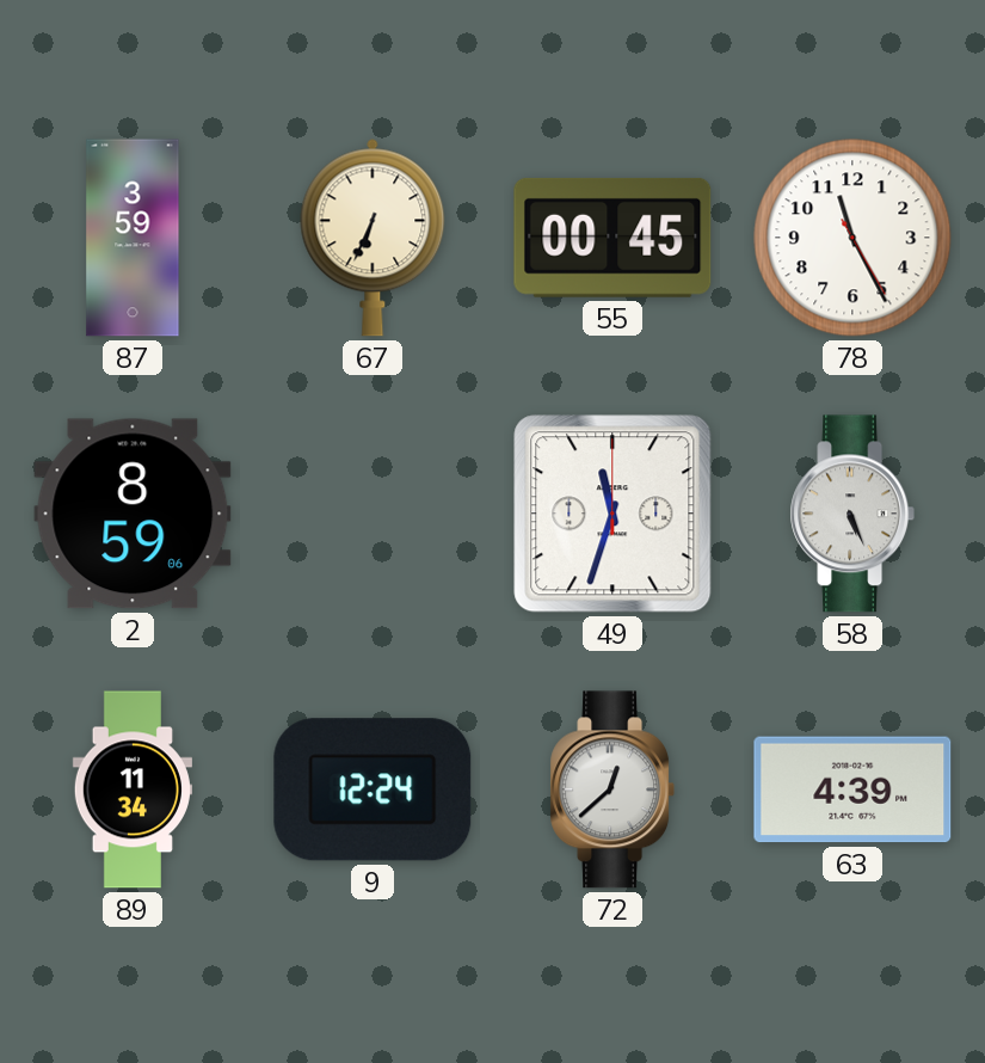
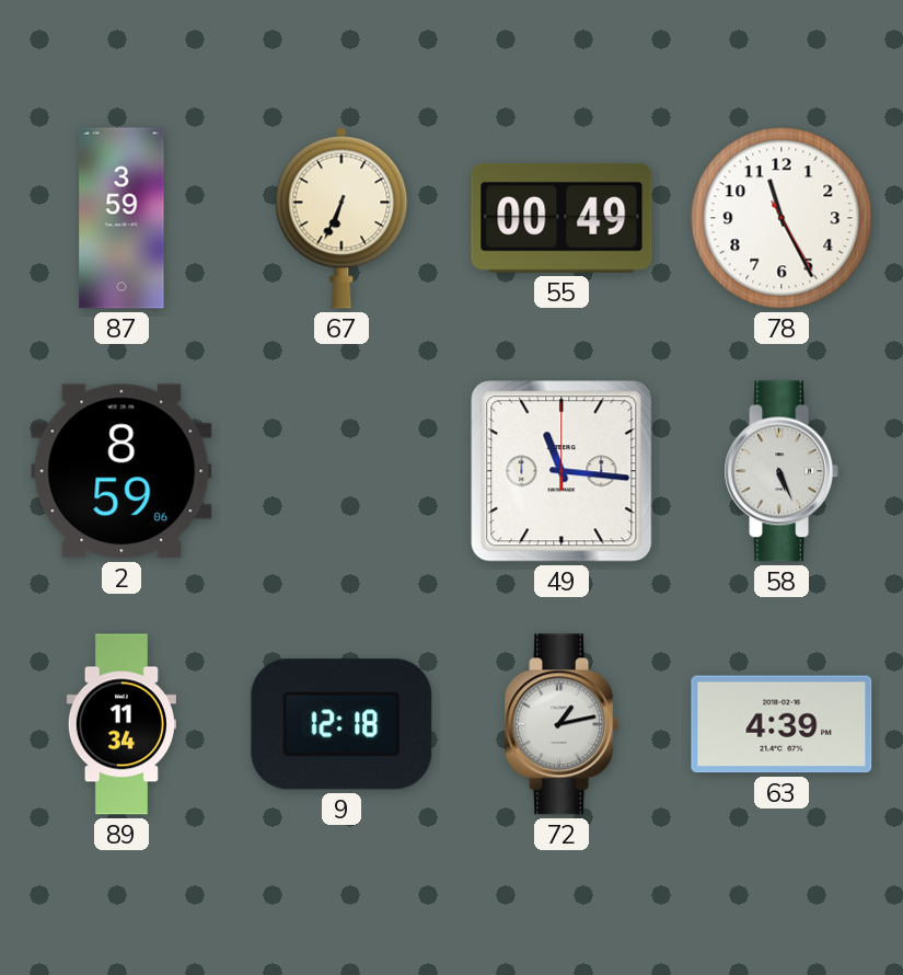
55: 00:45 -> 00:49 (562, 218)
49: 11:33 -> 11:16 (562, 471)
9: 12:24 -> 12:18 (341, 724)
72: 12:38 -> 1:13 (562, 724)
